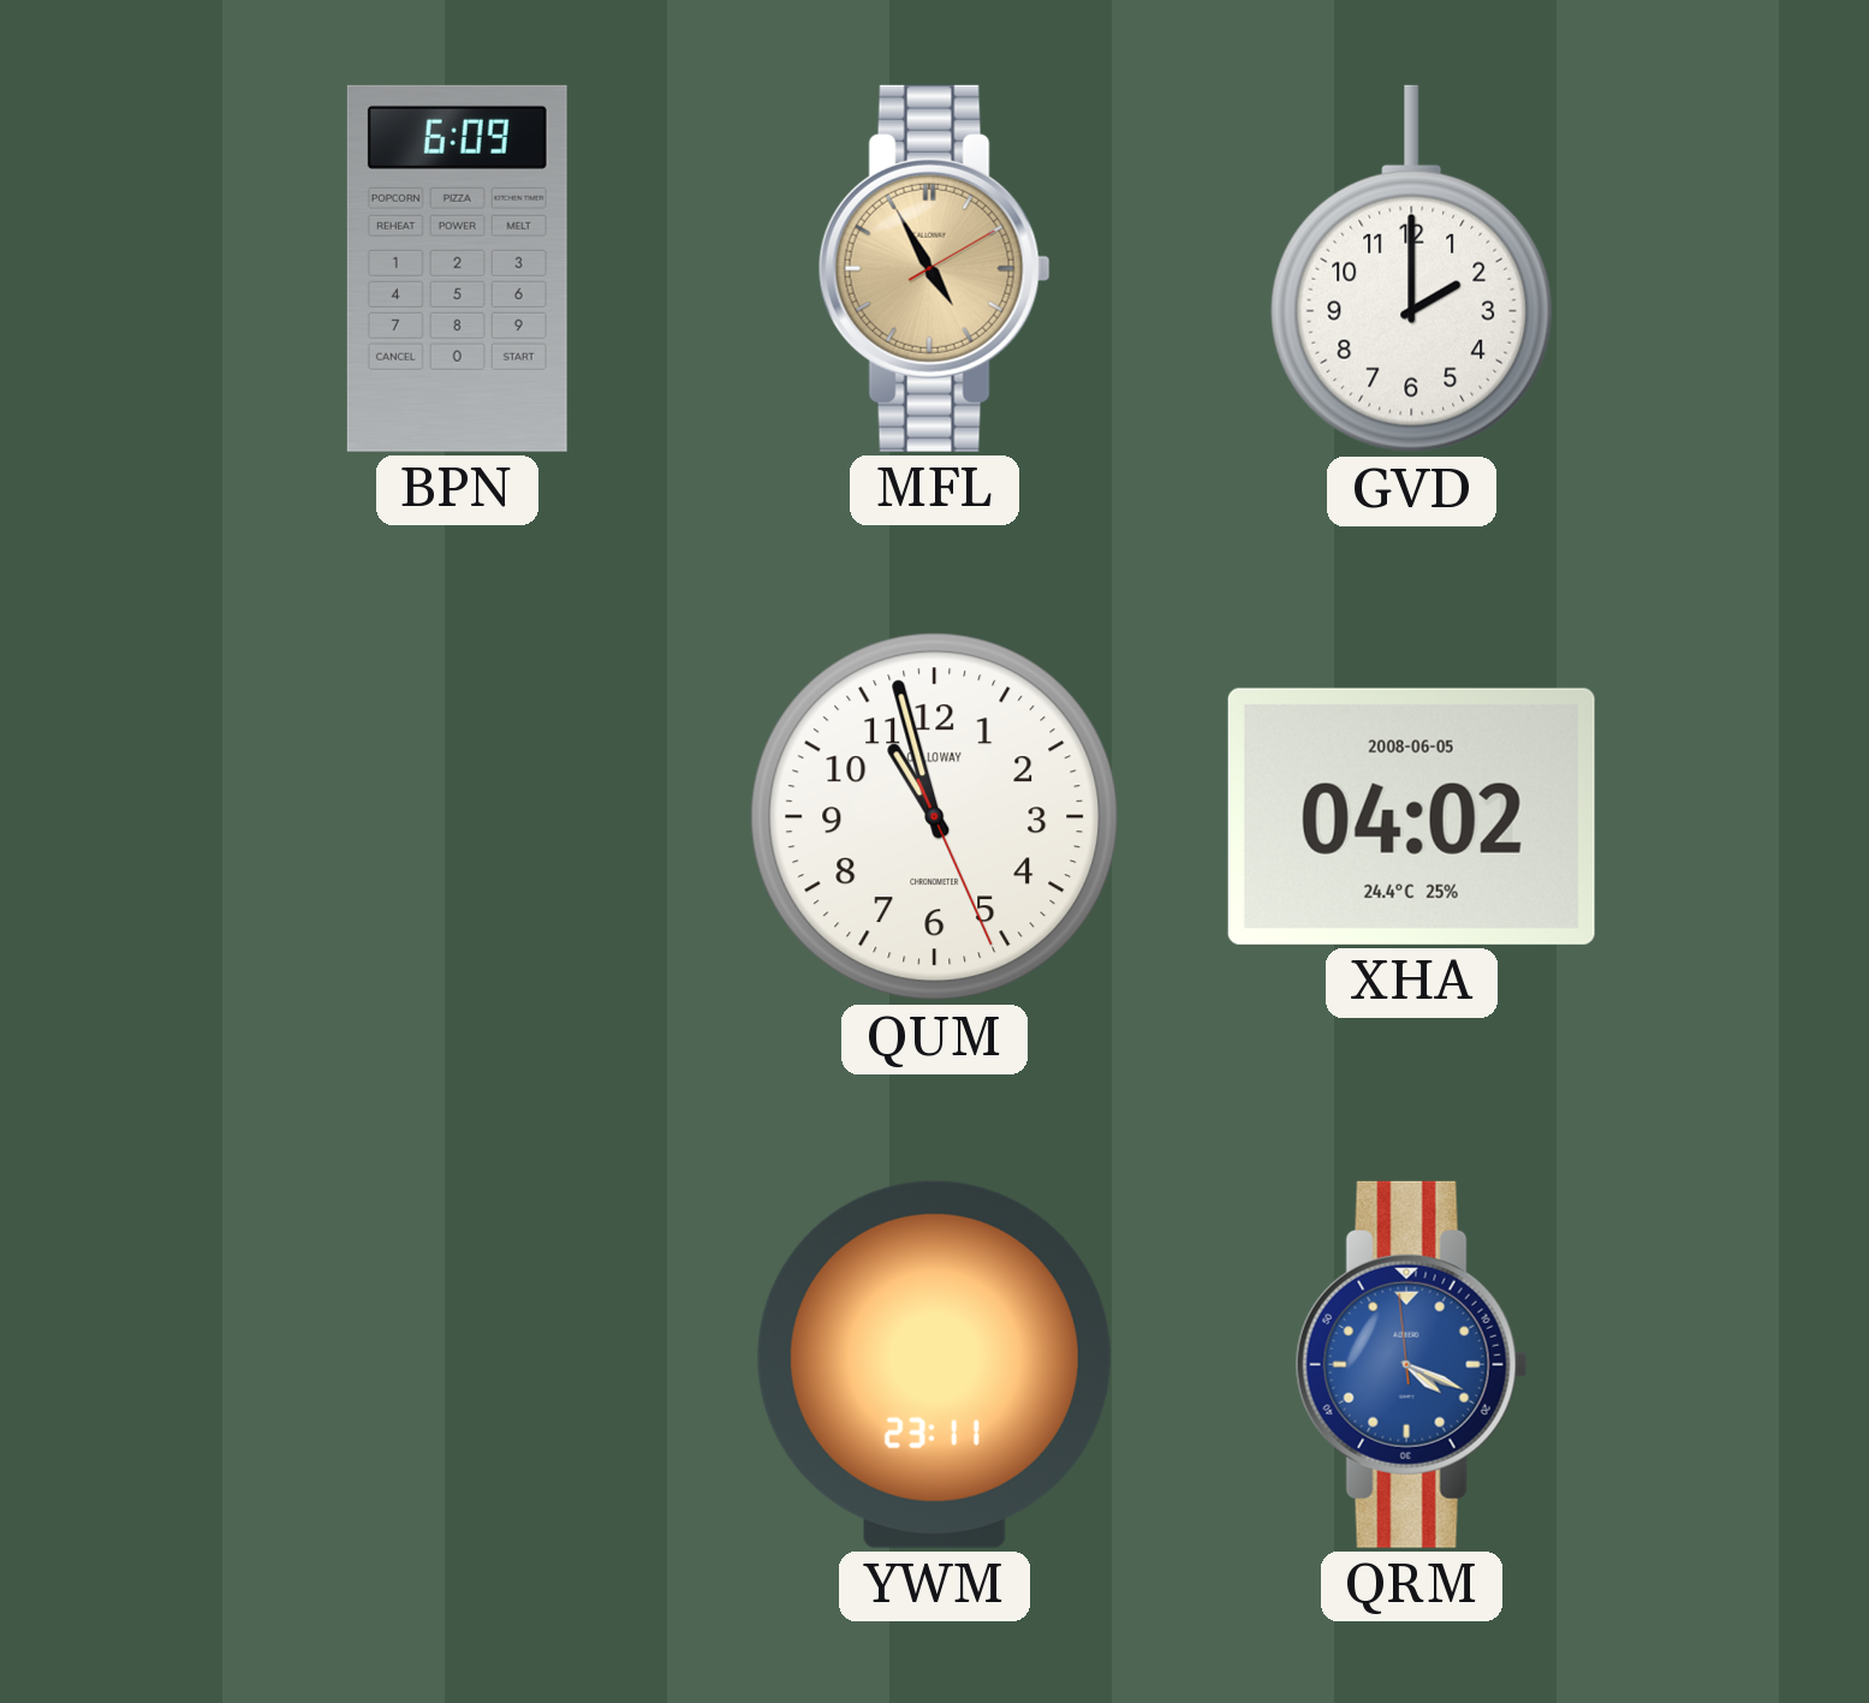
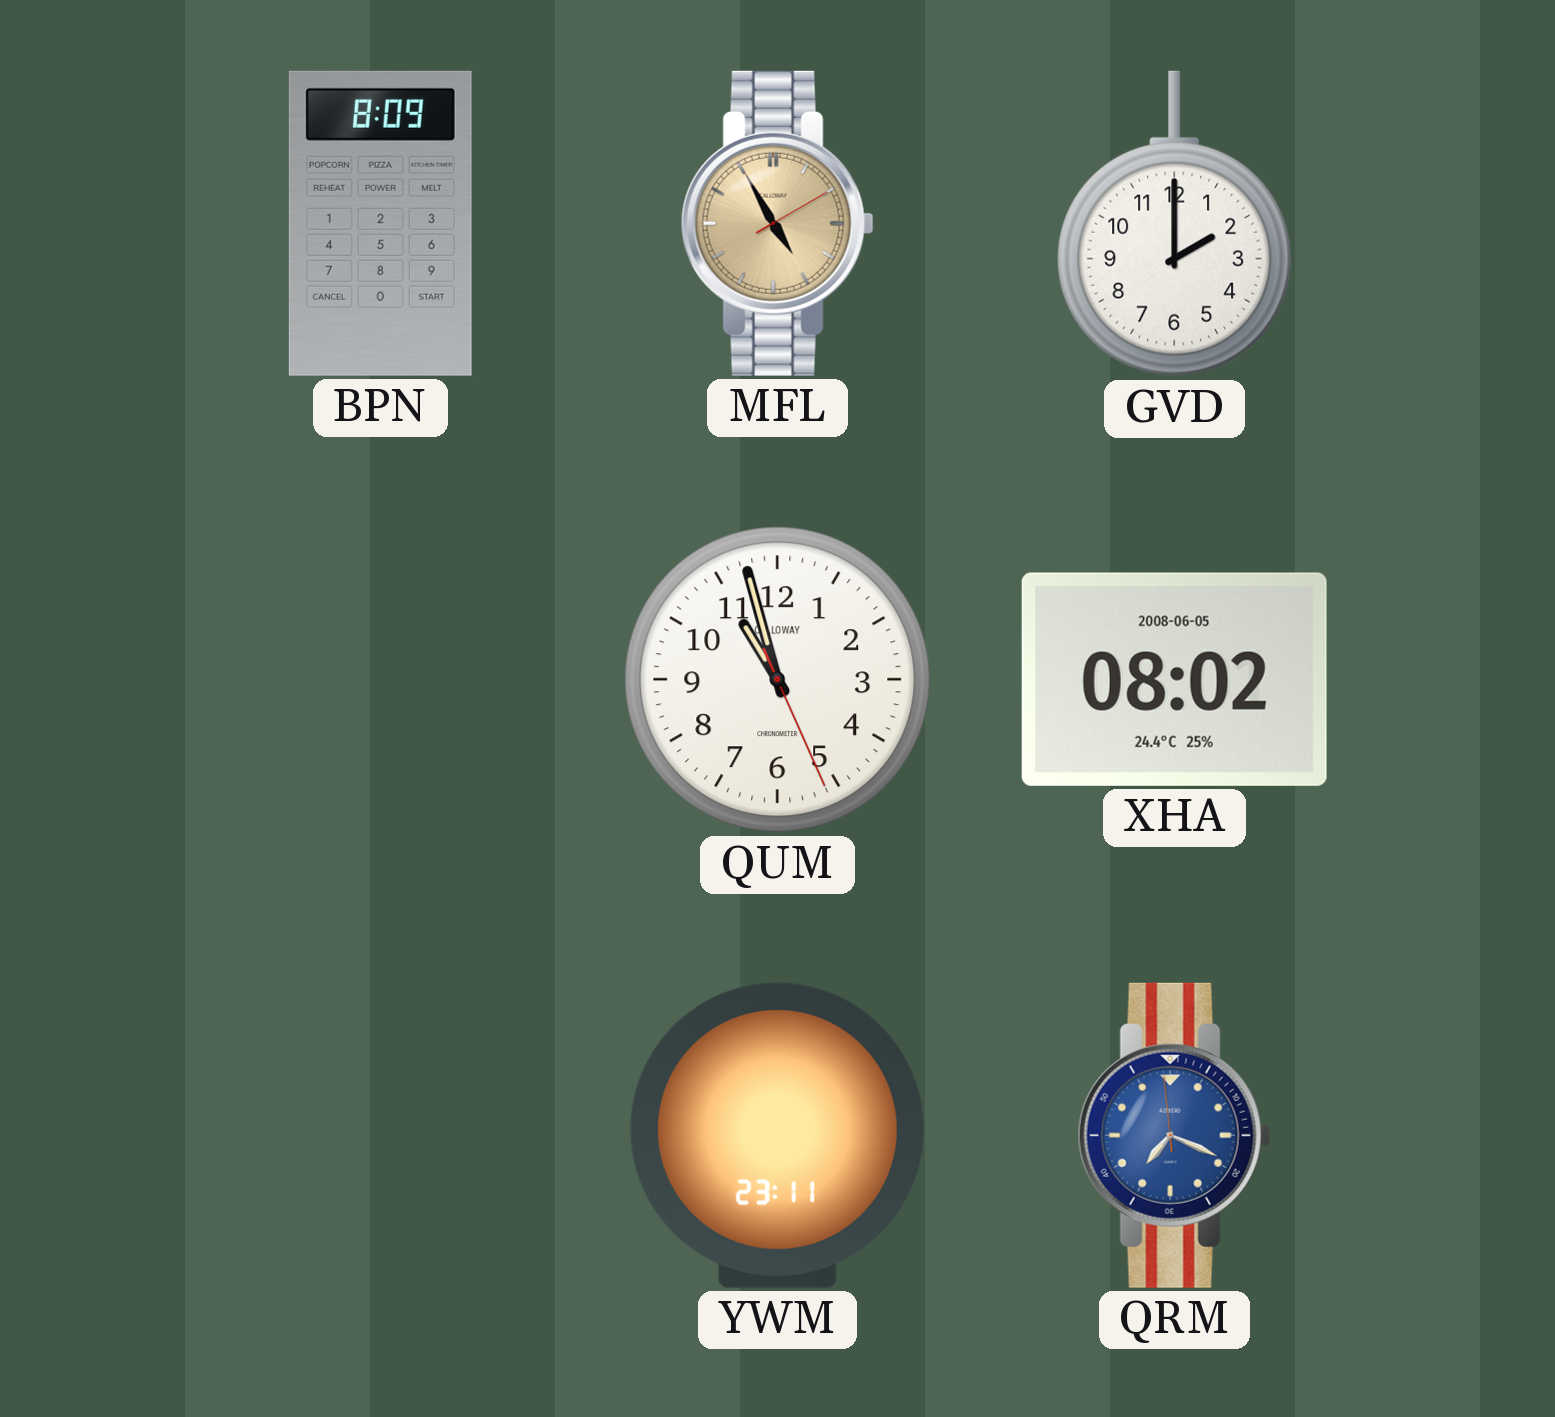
BPN: 6:09 -> 8:09 (380, 223)
XHA: 04:02 -> 08:02 (1174, 679)
QRM: 4:18 -> 7:18 (1174, 1135)
